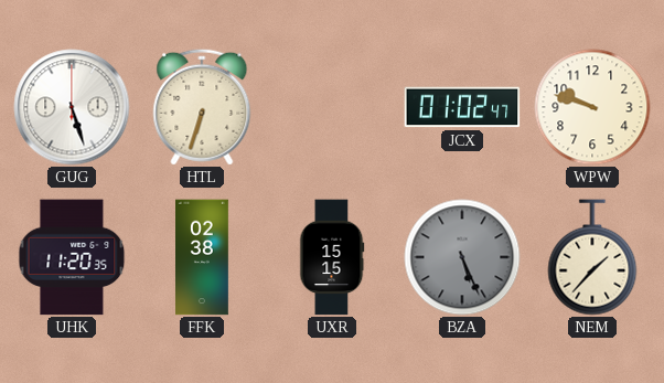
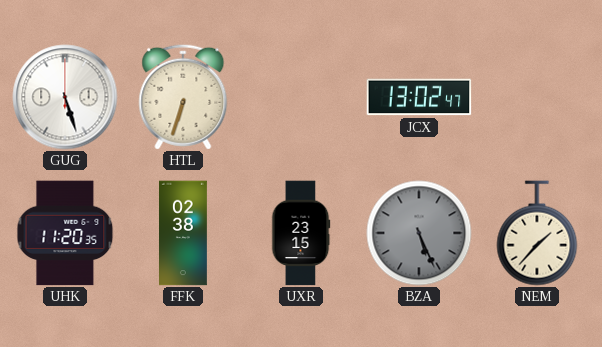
JCX: 01:02 -> 13:02 (419, 97)
WPW: 9:48 -> none (592, 107)
UXR: 15:15 -> 23:15 (301, 233)
